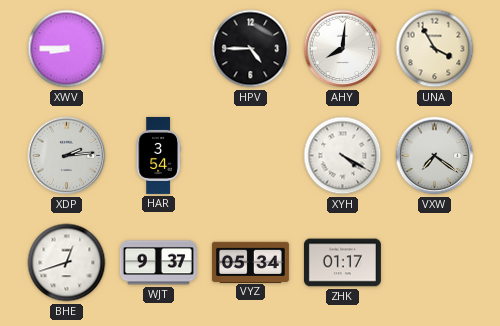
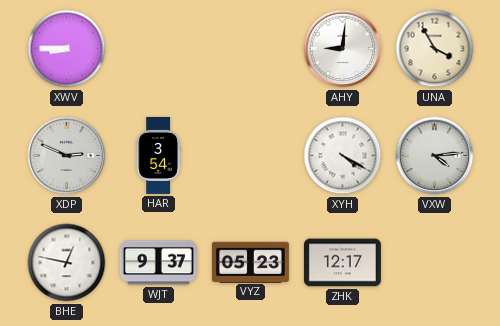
HPV: 4:45 -> none (251, 49)
AHY: 8:01 -> 9:01 (343, 49)
XDP: 2:14 -> 2:49 (67, 156)
VXW: 7:21 -> 4:14 (435, 156)
BHE: 12:42 -> 12:47 (67, 263)
VYZ: 05:34 -> 05:23 (250, 262)
ZHK: 01:17 -> 12:17 (342, 263)
